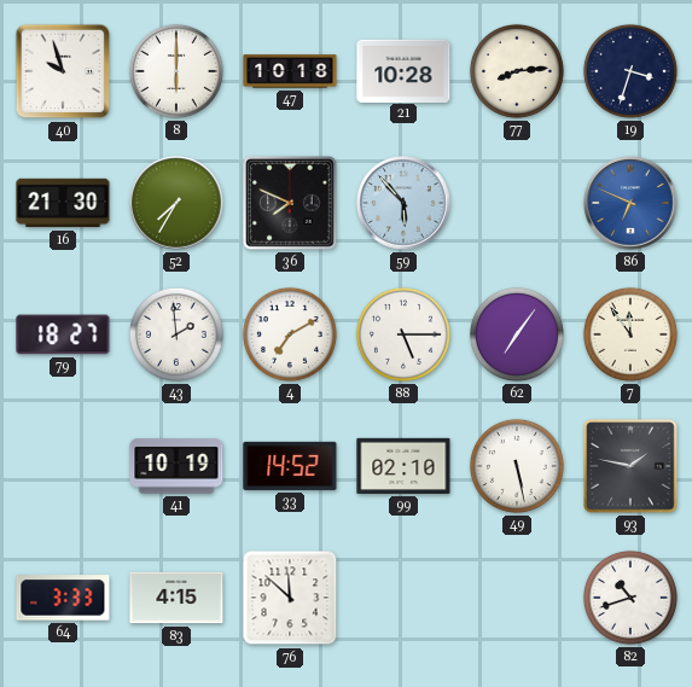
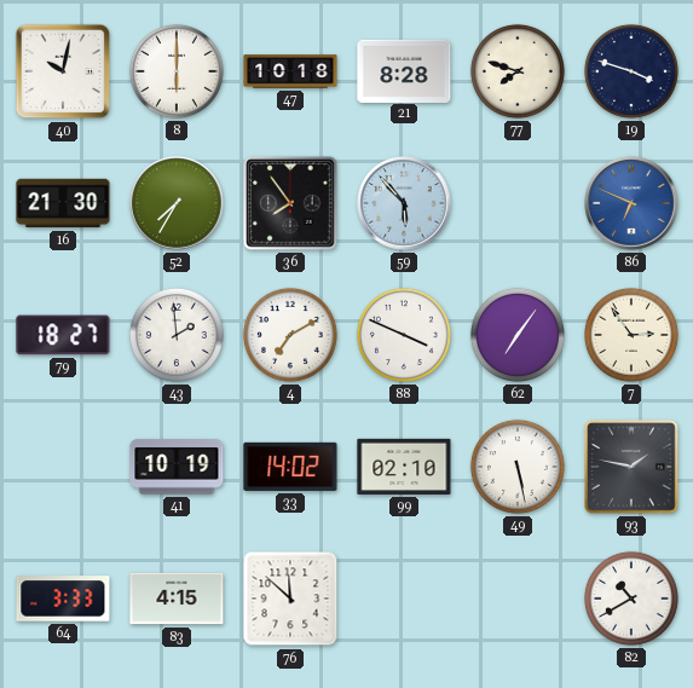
40: 9:57 -> 10:02 (63, 71)
21: 10:28 -> 8:28 (404, 70)
77: 8:14 -> 7:48 (518, 71)
19: 3:33 -> 3:48 (631, 71)
36: 7:49 -> 7:54 (290, 203)
88: 5:15 -> 3:49 (404, 335)
7: 11:54 -> 2:54 (631, 335)
33: 14:52 -> 14:02 (290, 467)
82: 10:42 -> 10:40 (631, 599)
